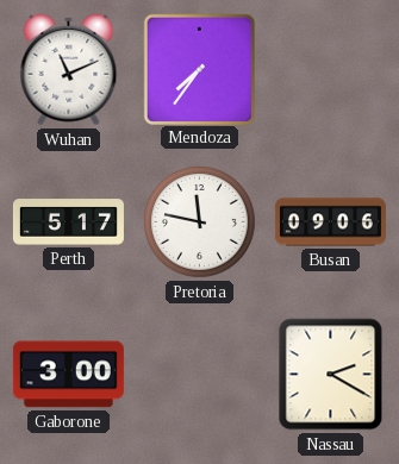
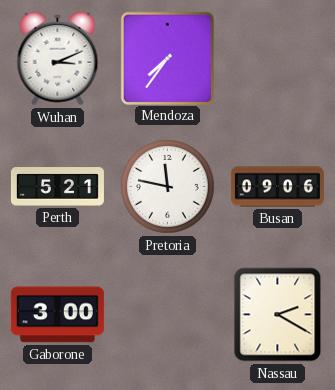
Wuhan: 11:11 -> 3:11 (58, 59)
Perth: 5:17 -> 5:21 (57, 187)
